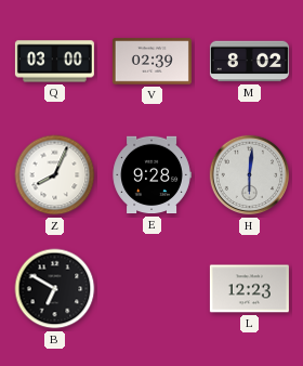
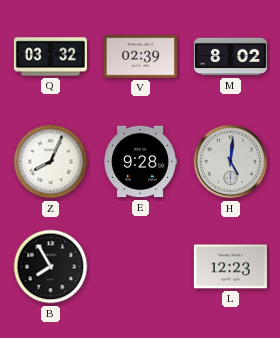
Q: 03:00 -> 03:32 (50, 57)
H: 6:01 -> 5:01 (231, 162)
B: 6:50 -> 7:55 (51, 267)
